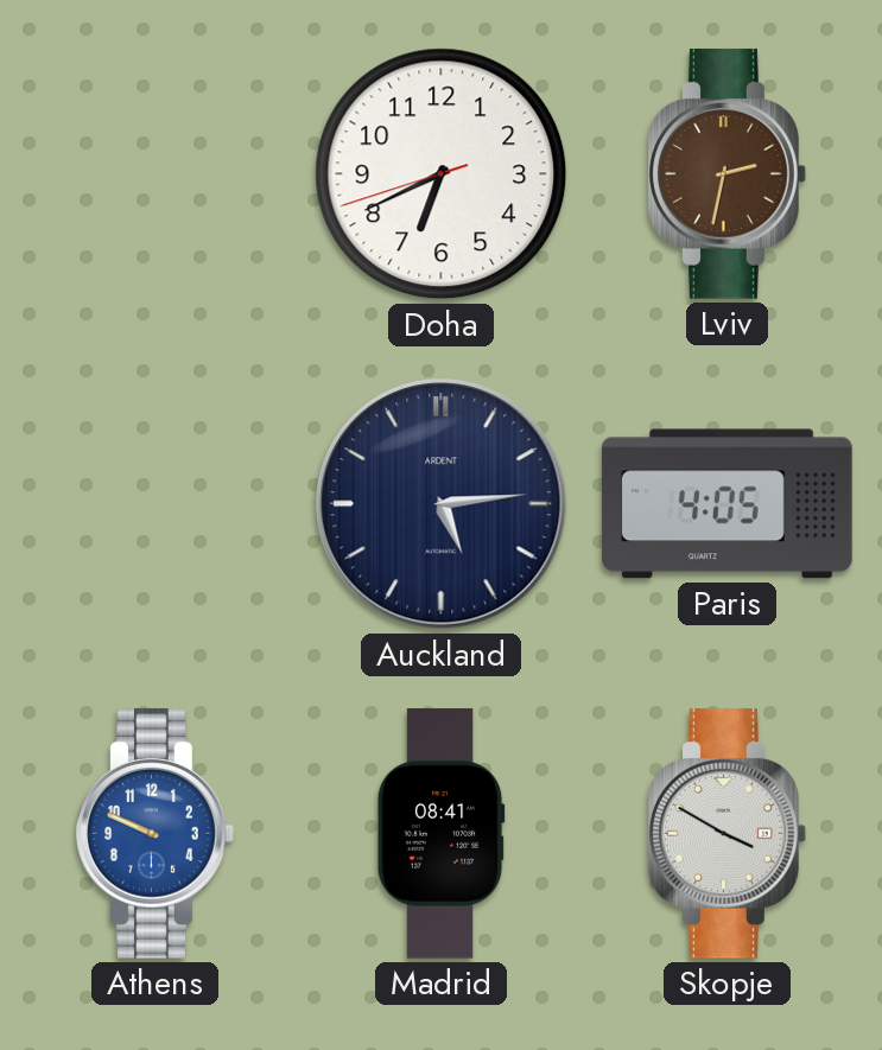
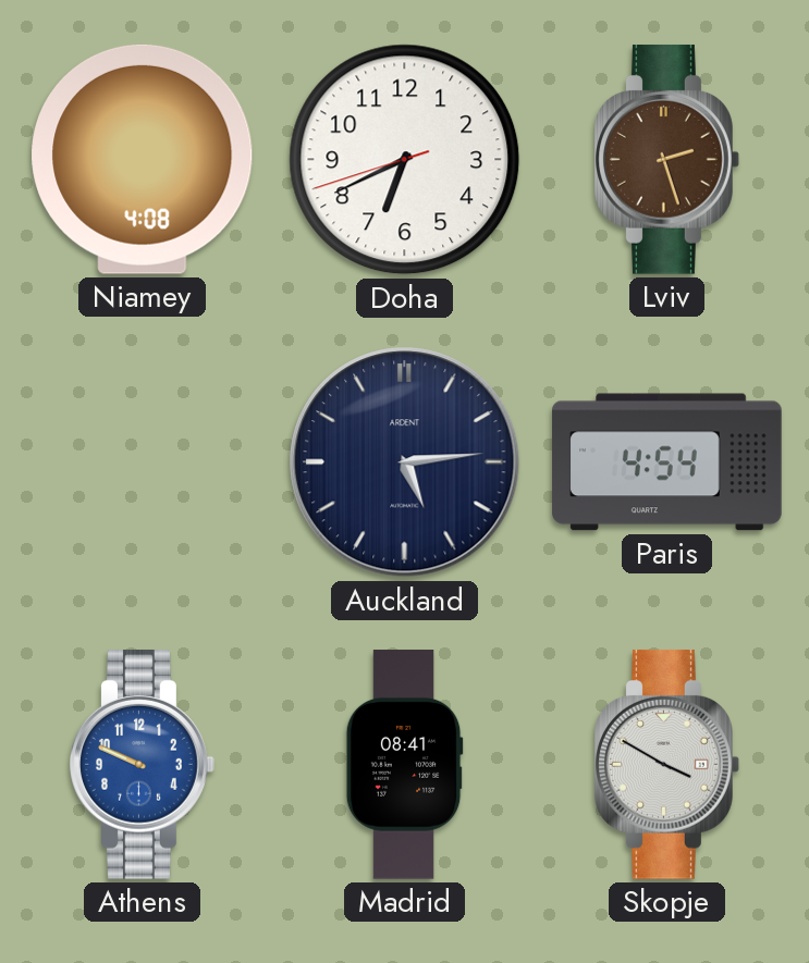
Niamey: none -> 4:08 (143, 159)
Lviv: 2:32 -> 2:27 (667, 160)
Paris: 4:05 -> 4:54 (667, 462)
